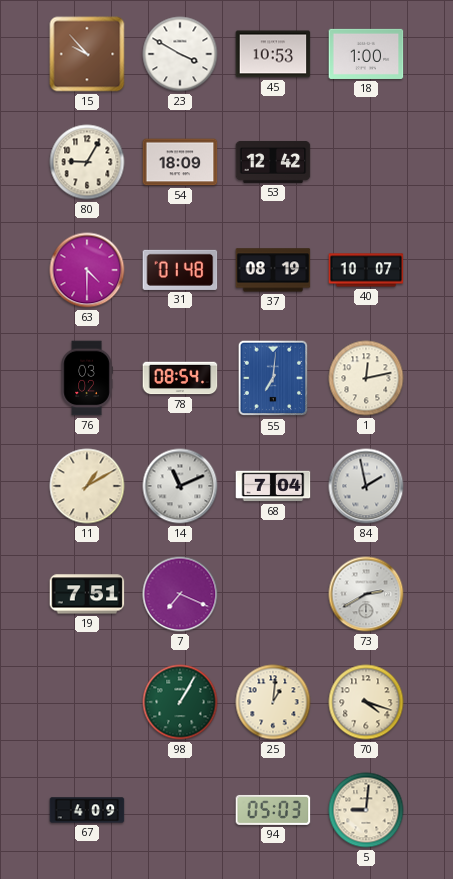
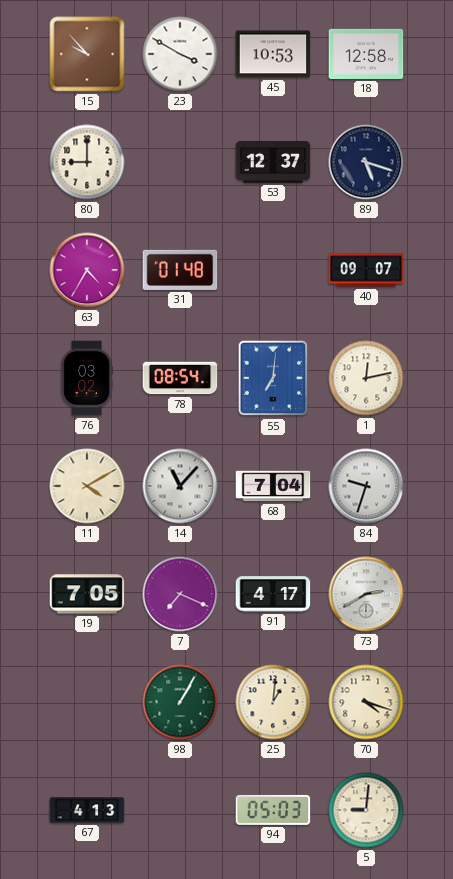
18: 1:00 -> 12:58 (366, 54)
80: 9:05 -> 9:00 (87, 162)
54: 18:09 -> none (180, 162)
53: 12:42 -> 12:37 (273, 162)
89: none -> 5:18 (366, 162)
63: 4:30 -> 4:35 (87, 270)
37: 08:19 -> none (273, 270)
40: 10:07 -> 09:07 (366, 270)
11: 1:10 -> 4:10 (87, 486)
14: 11:11 -> 11:07 (180, 486)
84: 1:58 -> 9:33 (366, 486)
19: 7:51 -> 7:05 (87, 594)
91: none -> 4:17 (273, 594)
67: 4:09 -> 4:13 (87, 810)
